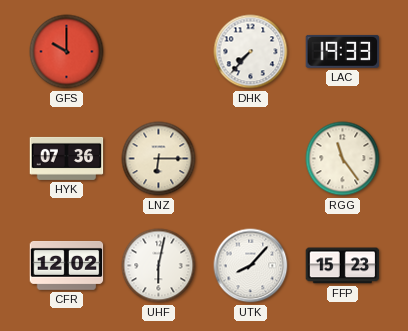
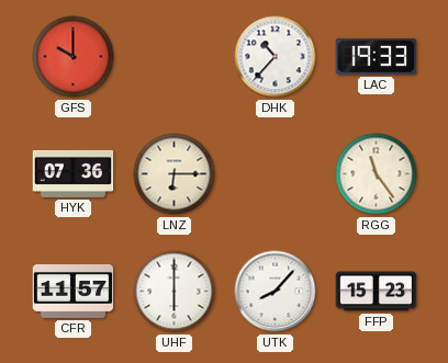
DHK: 7:37 -> 10:37 (276, 57)
CFR: 12:02 -> 11:57 (74, 291)
UHF: 6:02 -> 6:00 (175, 292)
